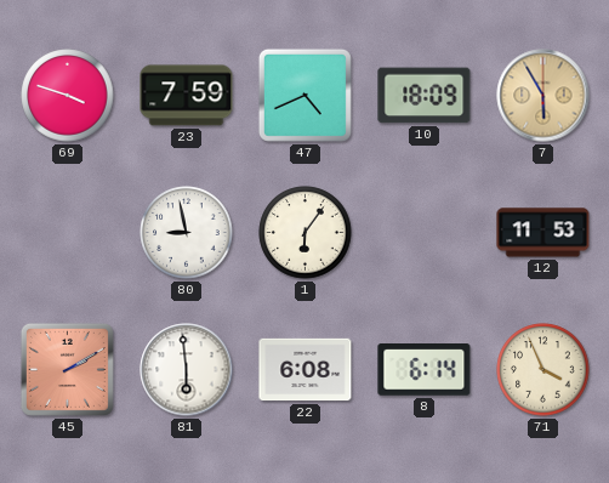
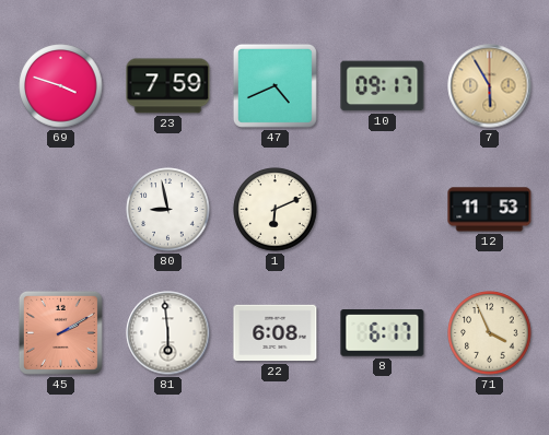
10: 18:09 -> 09:17 (383, 86)
1: 6:06 -> 6:11 (276, 210)
8: 6:14 -> 6:17 (383, 333)
